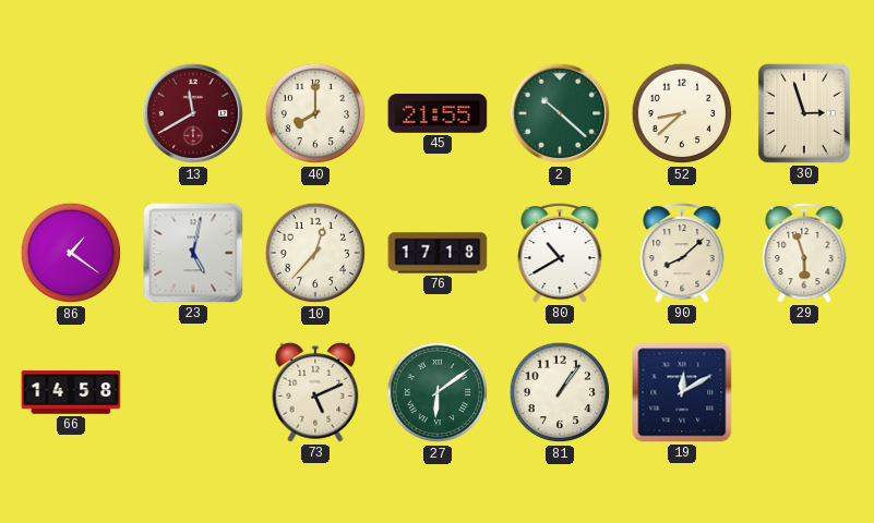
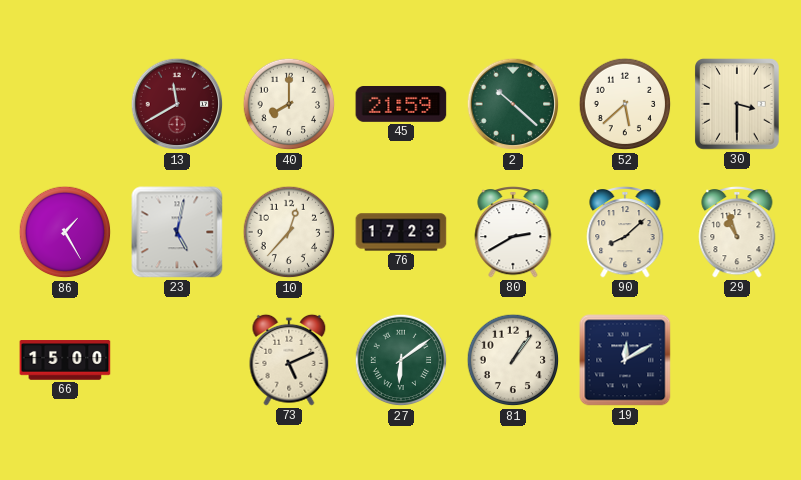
45: 21:55 -> 21:59 (401, 105)
52: 8:38 -> 5:38 (625, 104)
30: 2:57 -> 3:30 (738, 105)
86: 1:21 -> 1:25 (65, 232)
76: 17:18 -> 17:23 (401, 232)
80: 10:40 -> 2:40 (513, 232)
29: 5:57 -> 10:57 (737, 232)
66: 14:58 -> 15:00 (65, 360)
